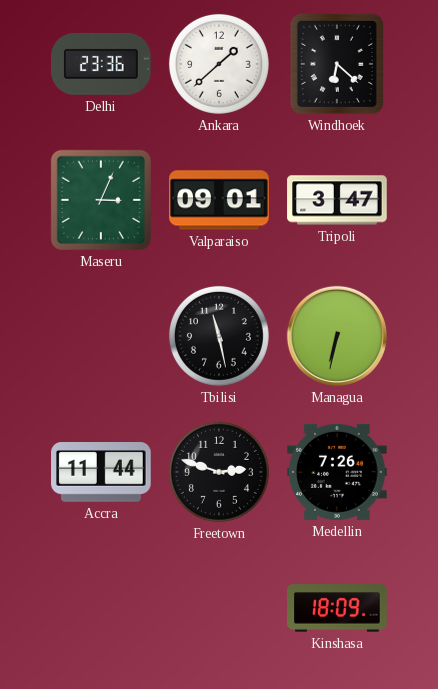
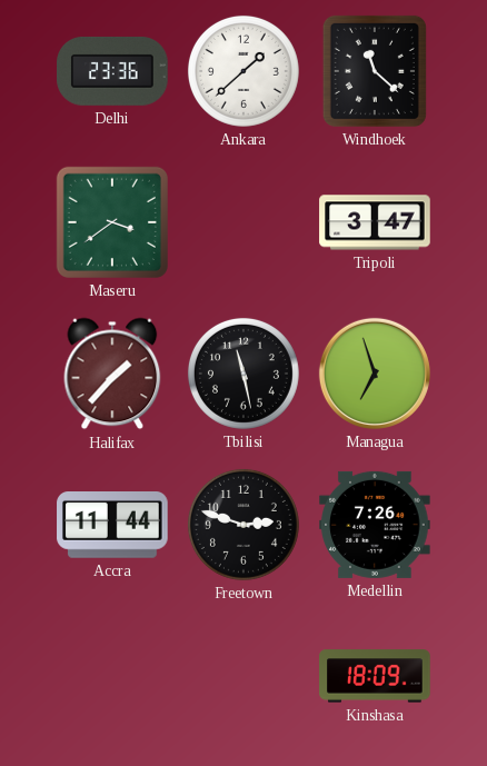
Windhoek: 6:22 -> 11:22 (375, 71)
Maseru: 3:04 -> 3:39 (112, 222)
Valparaiso: 09:01 -> none (219, 200)
Halifax: none -> 1:37 (112, 374)
Managua: 6:32 -> 6:57 (375, 374)
